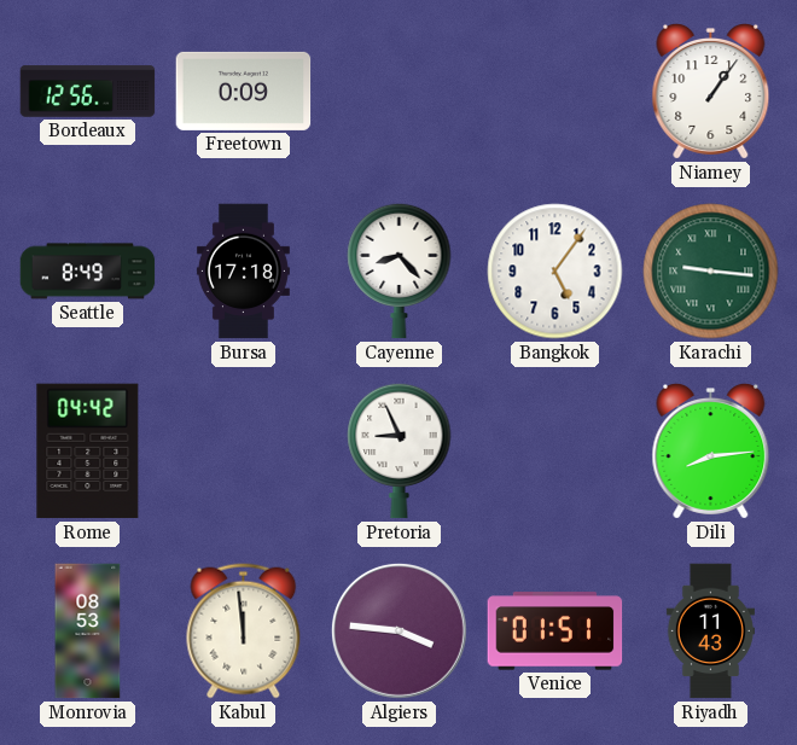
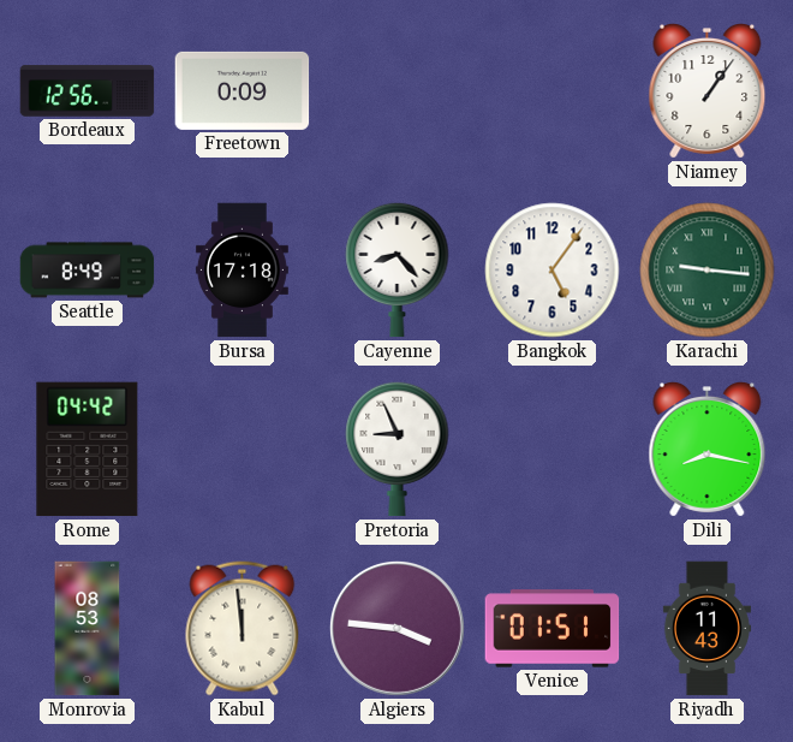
Dili: 8:14 -> 8:17 (708, 450)
